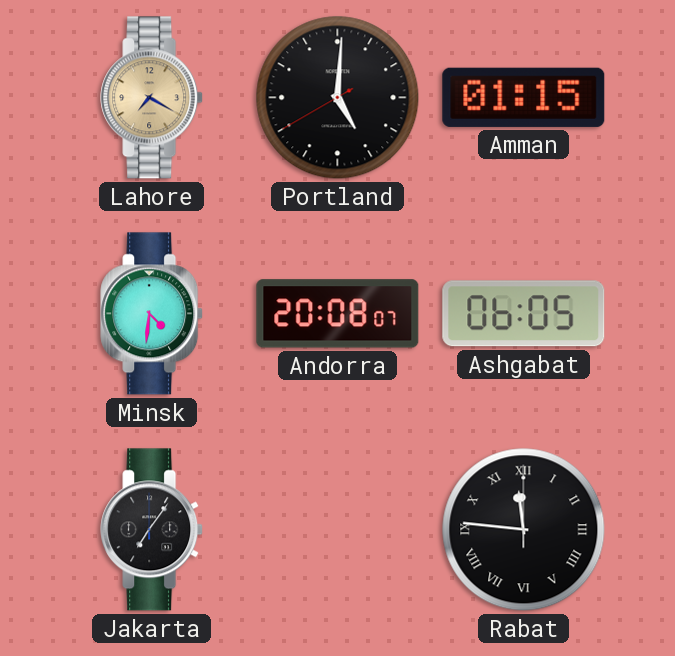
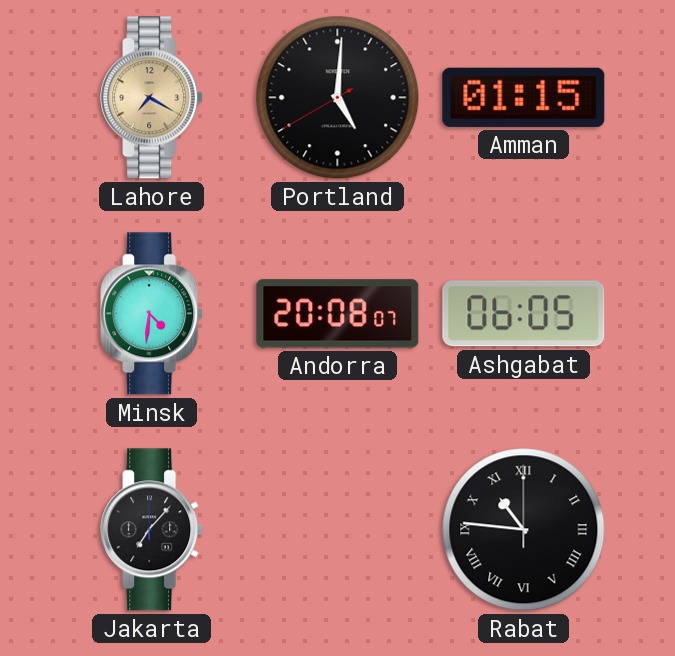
Jakarta: 7:06 -> 7:07 (152, 530)
Rabat: 11:46 -> 10:46 (524, 530)
